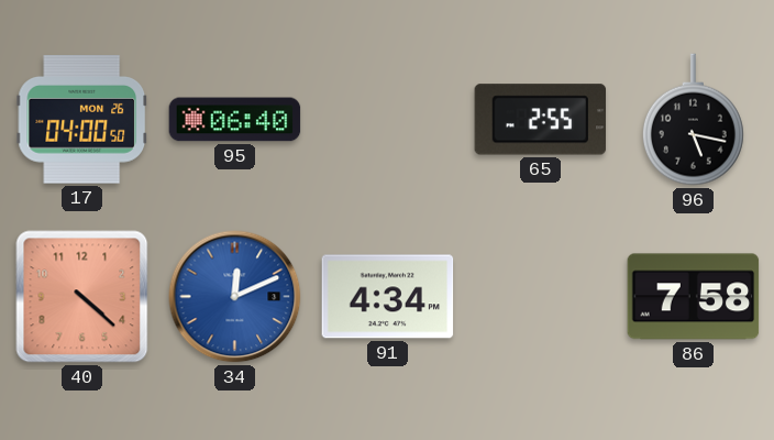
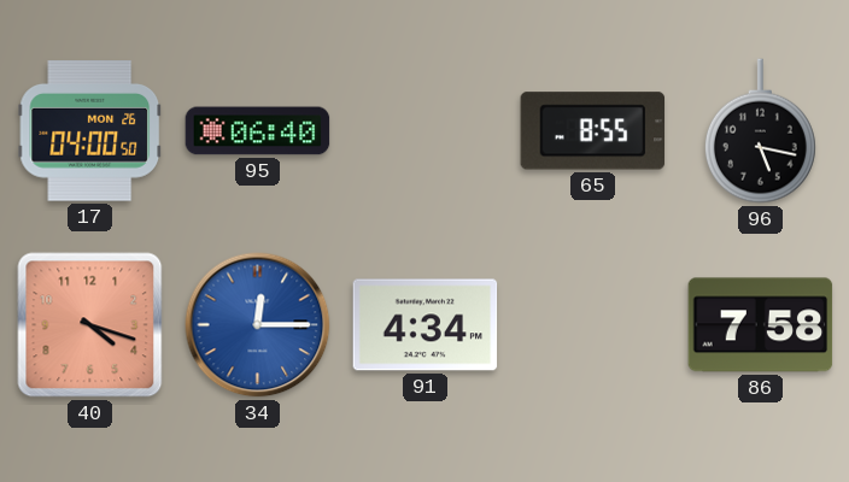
65: 2:55 -> 8:55 (593, 131)
40: 4:22 -> 4:18 (90, 325)
34: 12:11 -> 12:15 (258, 325)
